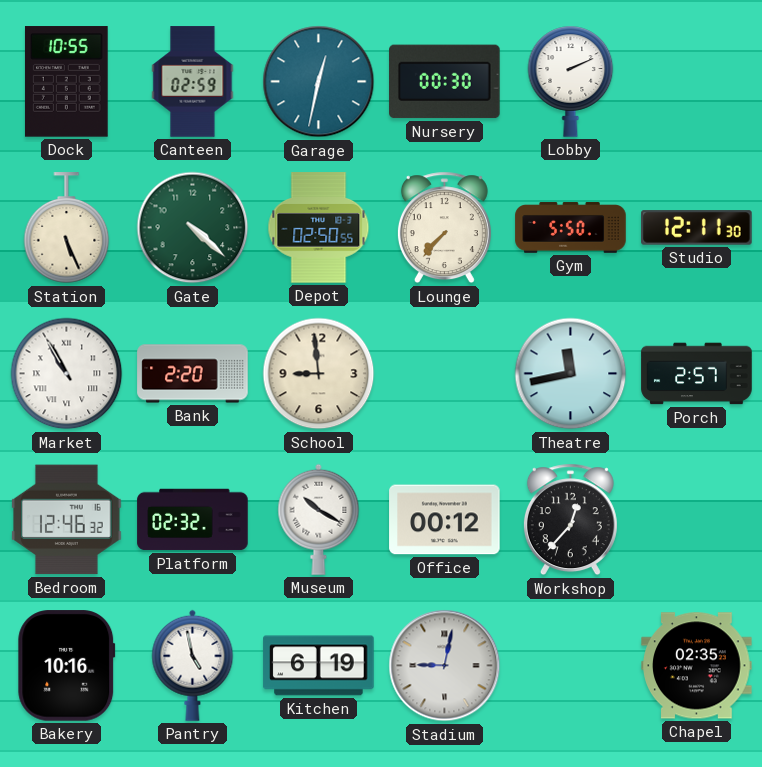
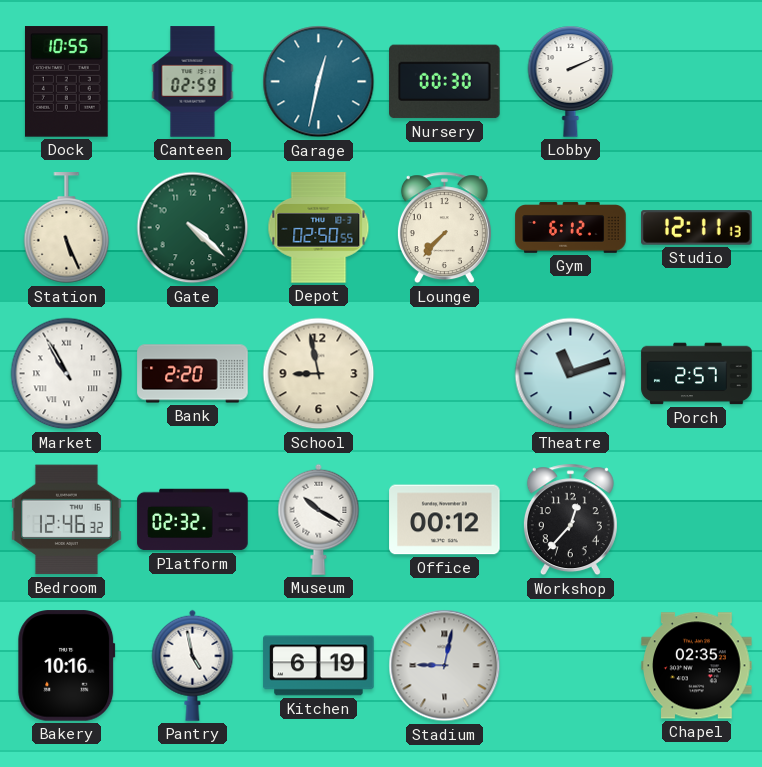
Gym: 5:50 -> 6:12 (571, 228)
Studio: 12:11:30 -> 12:11:13 (697, 228)
School: 8:59 -> 8:58 (319, 374)
Theatre: 11:43 -> 11:12 (571, 374)
